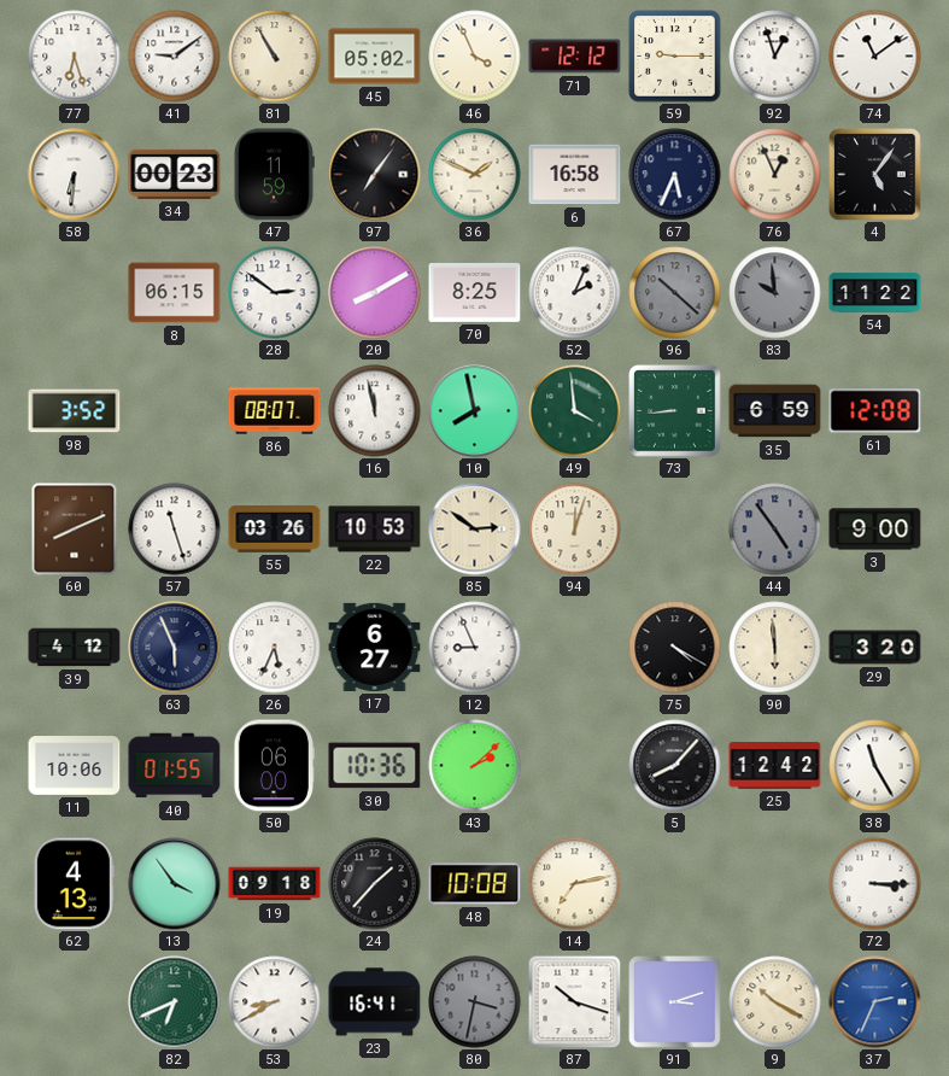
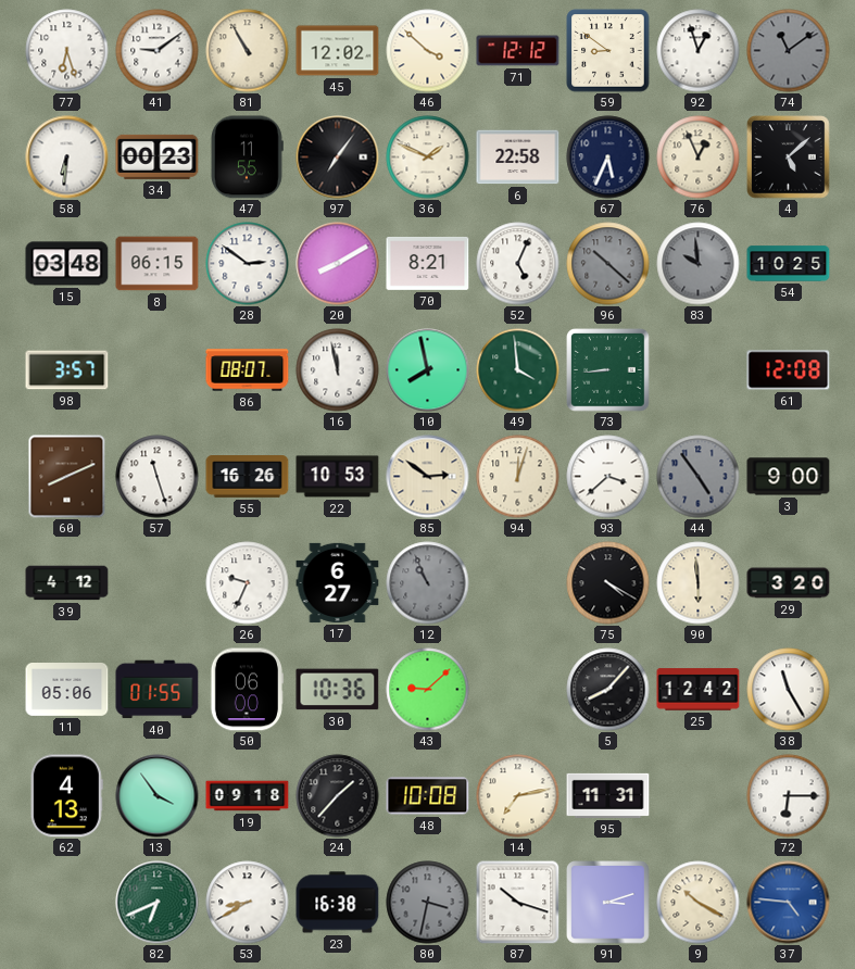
45: 05:02 -> 12:02 (338, 51)
46: 3:56 -> 3:52 (428, 51)
59: 9:15 -> 8:51 (608, 51)
74 dial: white -> grey (789, 51)
47: 11:59 -> 11:55 (247, 158)
6: 16:58 -> 22:58 (518, 158)
4: 5:06 -> 5:08 (789, 158)
15: none -> 03:48 (67, 264)
70: 8:25 -> 8:21 (428, 263)
52: 2:04 -> 5:04 (518, 264)
54: 11:22 -> 10:25 (789, 264)
98: 3:52 -> 3:57 (67, 370)
35: 6:59 -> none (775, 411)
55: 03:26 -> 16:26 (248, 477)
93: none -> 3:38 (608, 477)
63: 5:56 -> none (175, 648)
26: 5:34 -> 9:34 (248, 583)
12: 8:56 -> 10:56 (428, 583)
12 dial: white -> grey (428, 583)
11: 10:06 -> 05:06 (67, 690)
43: 2:08 -> 9:08 (428, 690)
95: none -> 11:31 (608, 795)
72: 3:15 -> 6:15 (789, 796)
23: 16:41 -> 16:38 (338, 903)
37: 2:34 -> 4:46 (789, 903)
